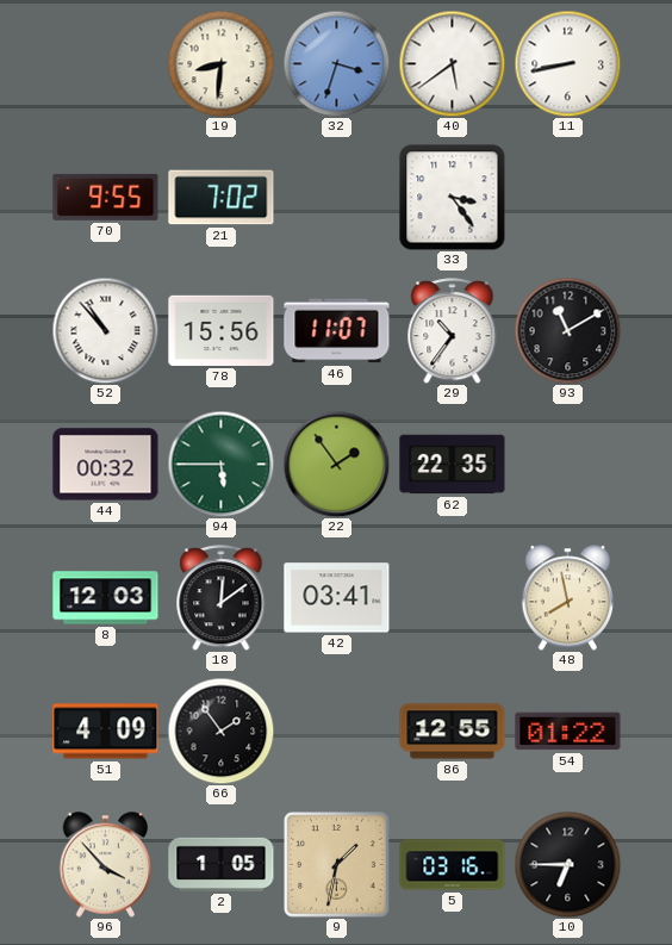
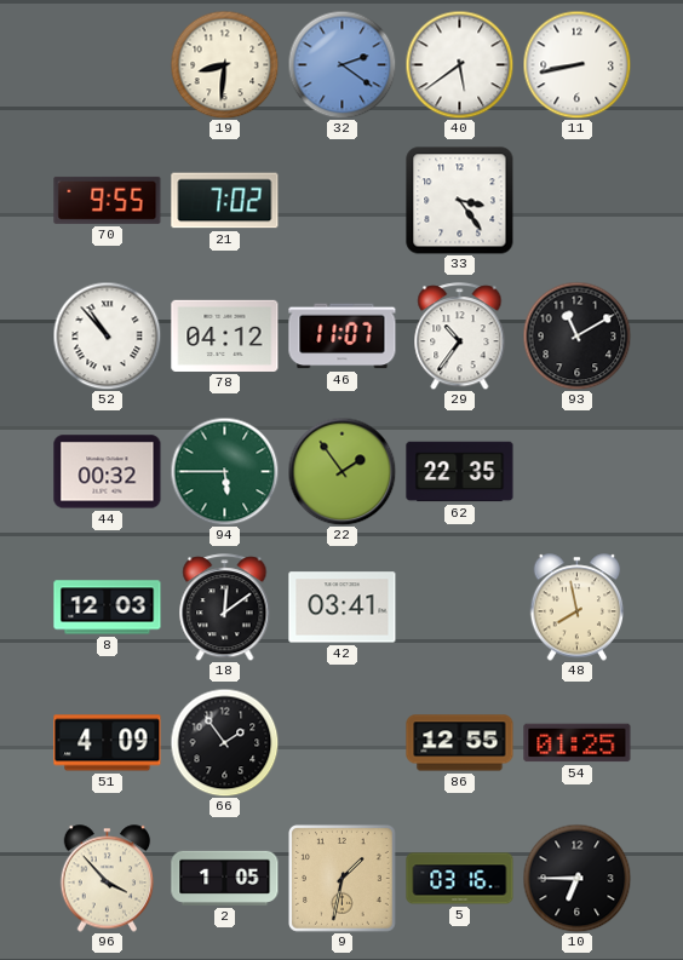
32: 3:33 -> 2:21 (342, 64)
78: 15:56 -> 04:12 (225, 335)
54: 01:22 -> 01:25 (578, 743)
